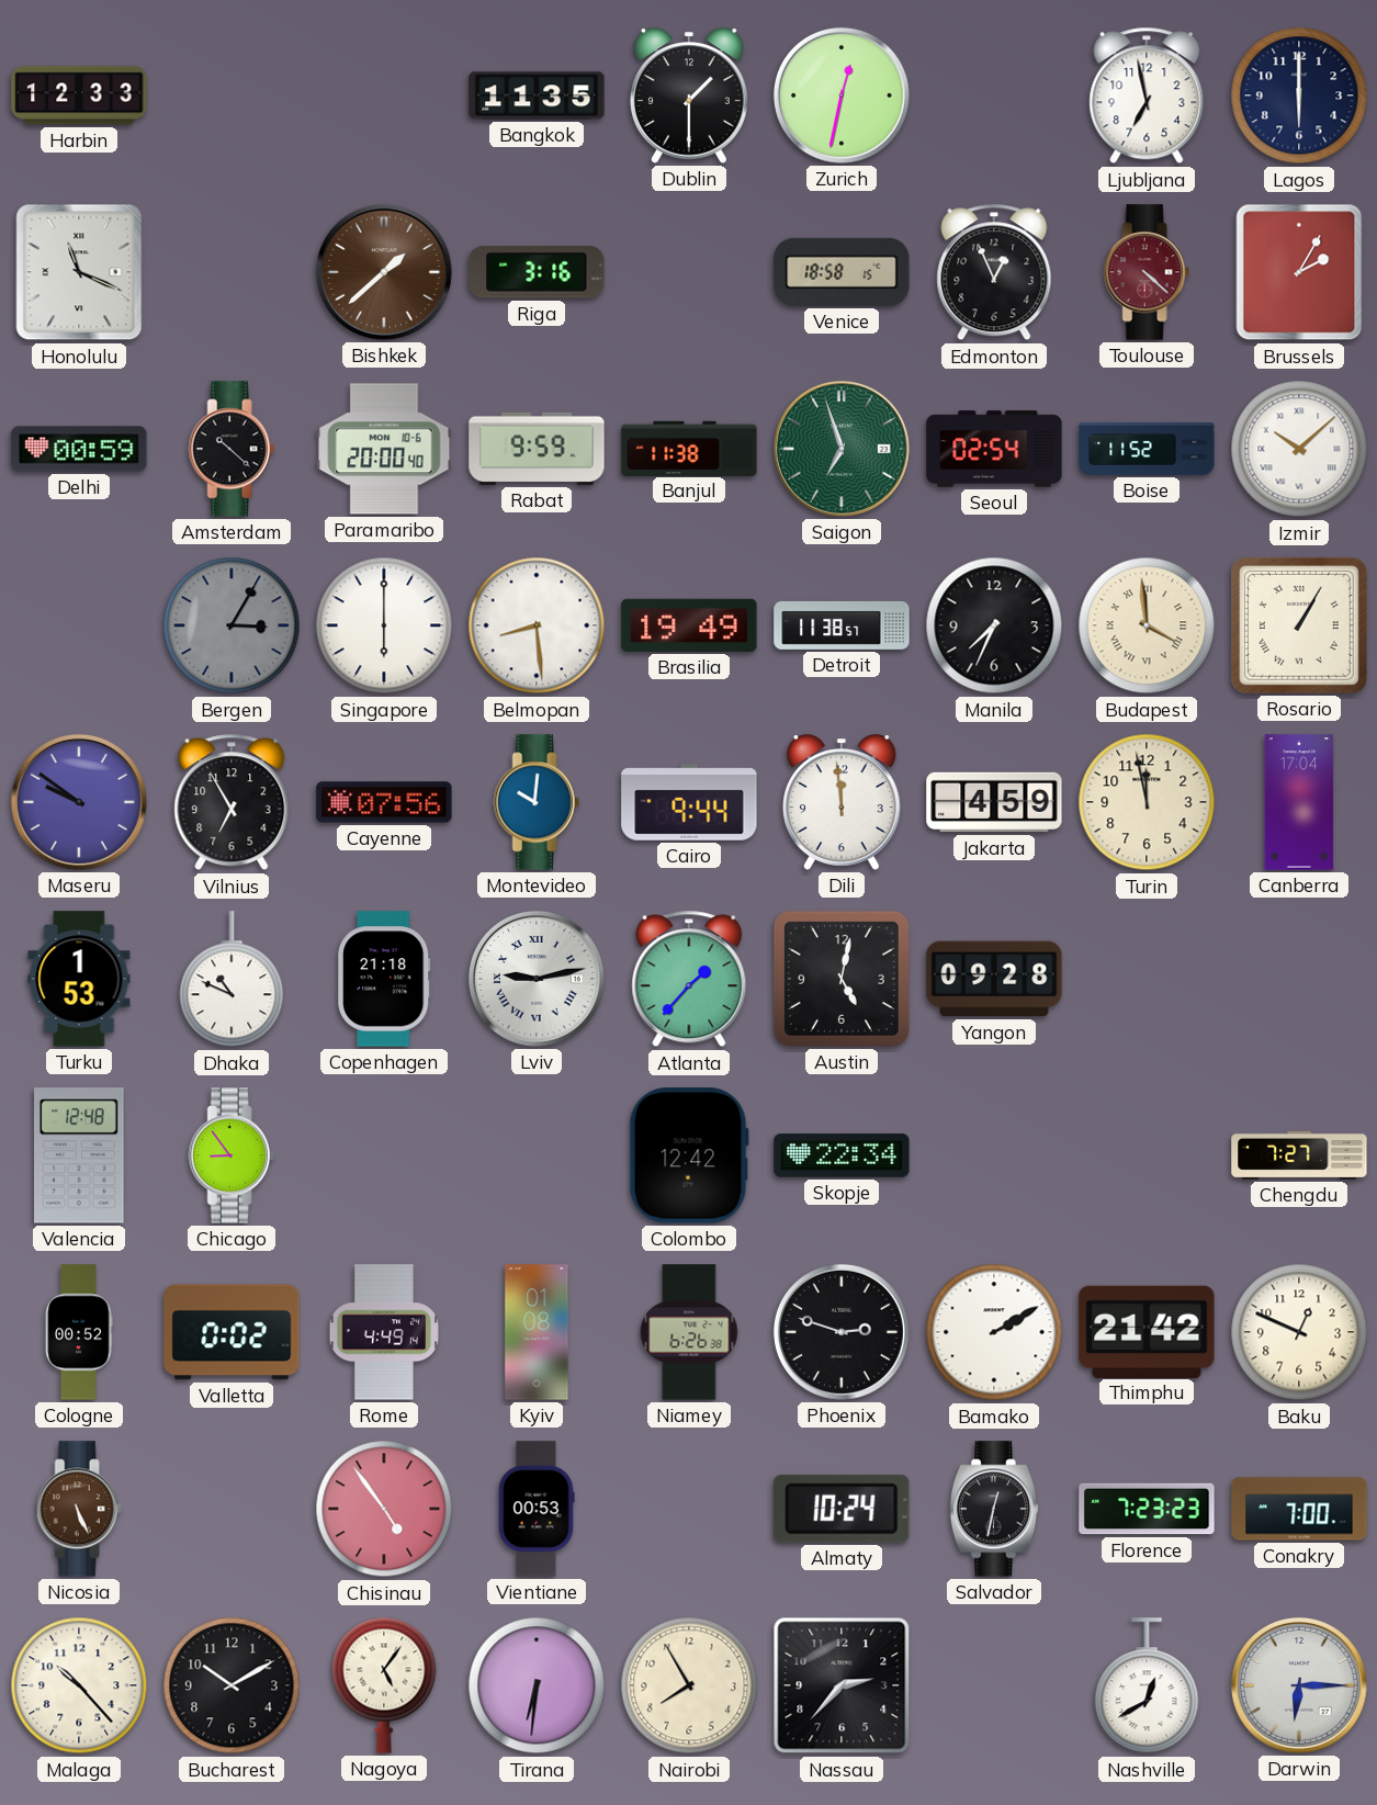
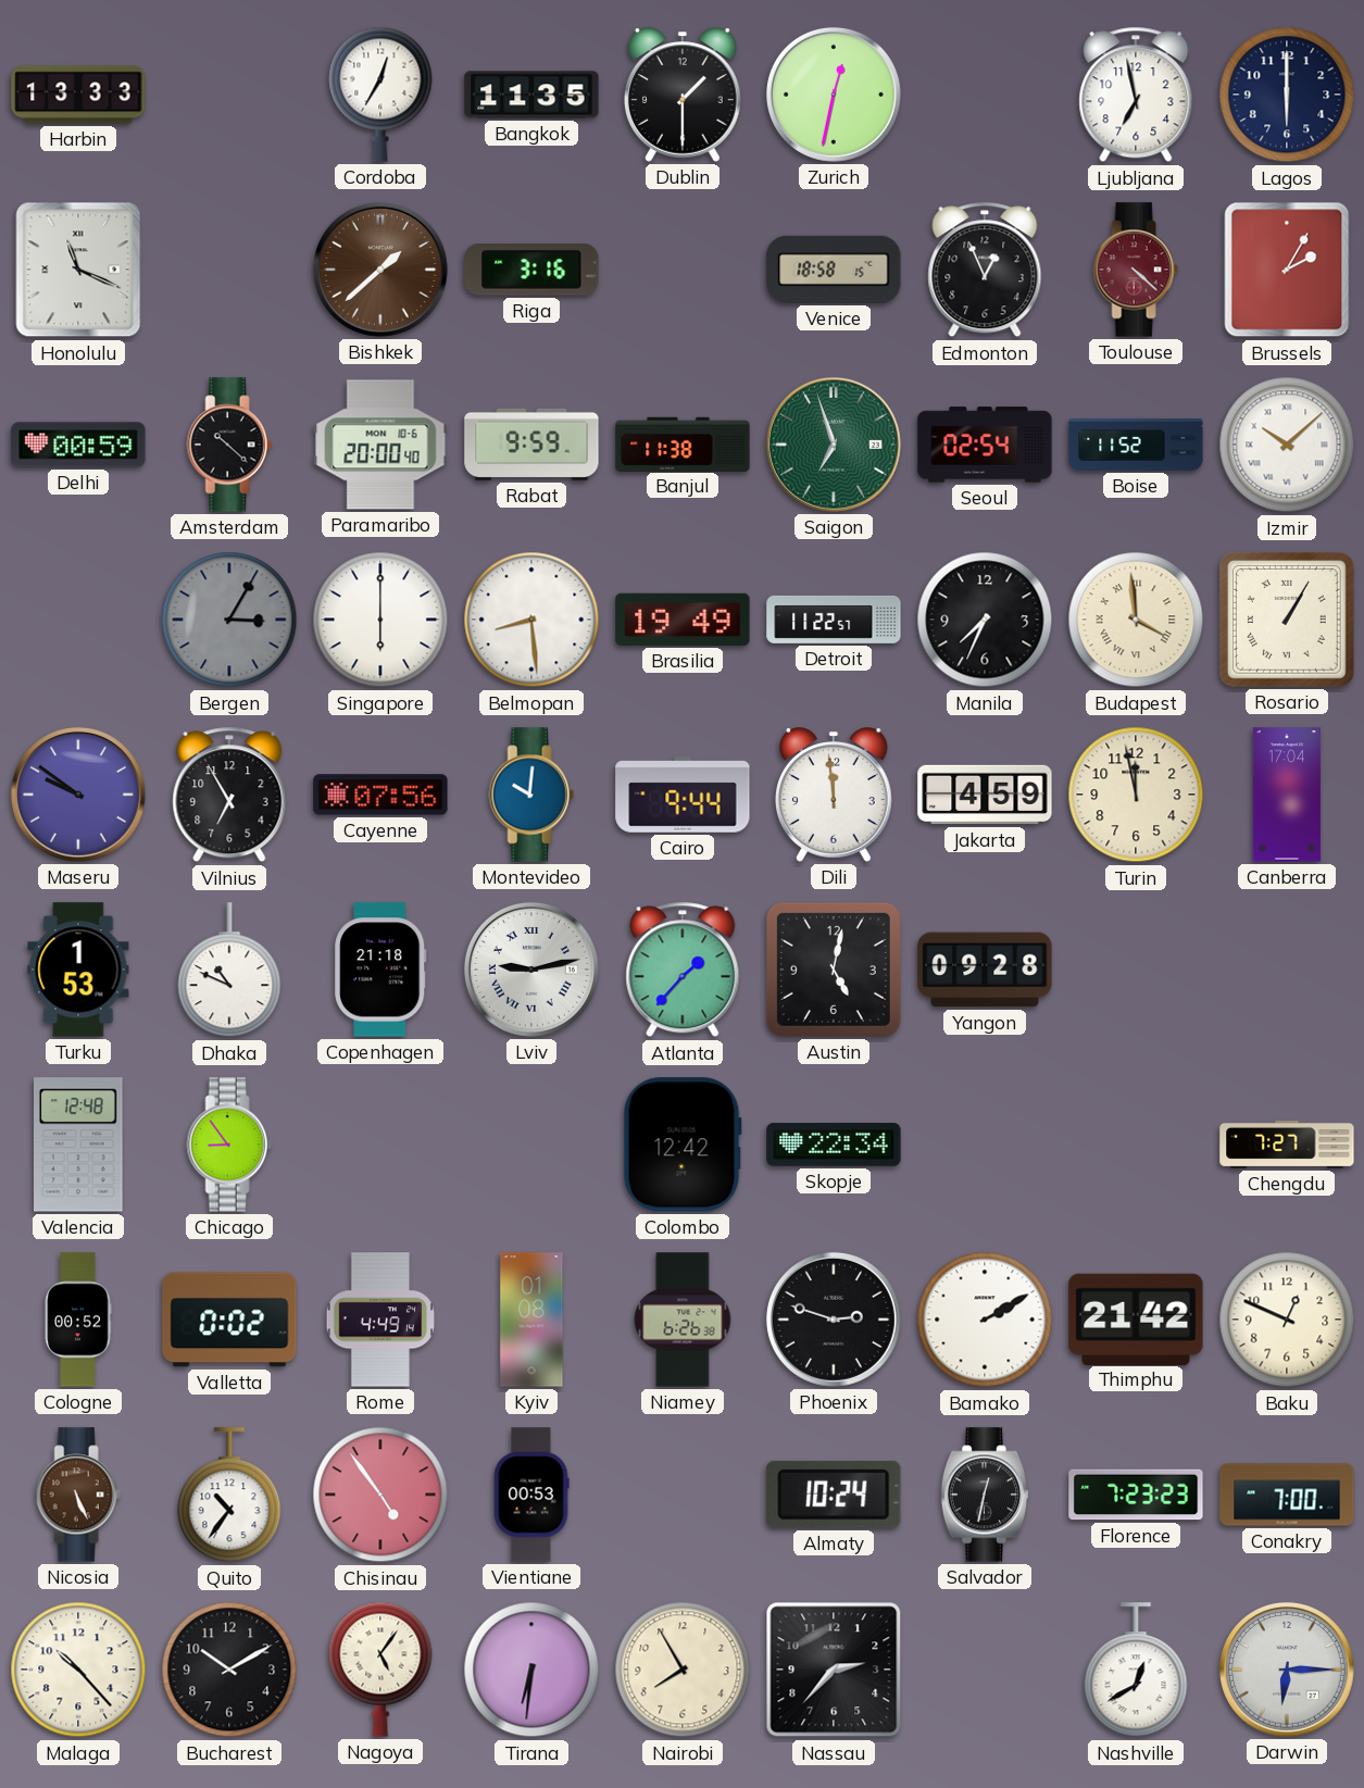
Harbin: 12:33 -> 13:33 (78, 95)
Cordoba: none -> 12:35 (380, 95)
Detroit: 11:38 -> 11:22 (834, 620)
Quito: none -> 10:36 (229, 1496)
